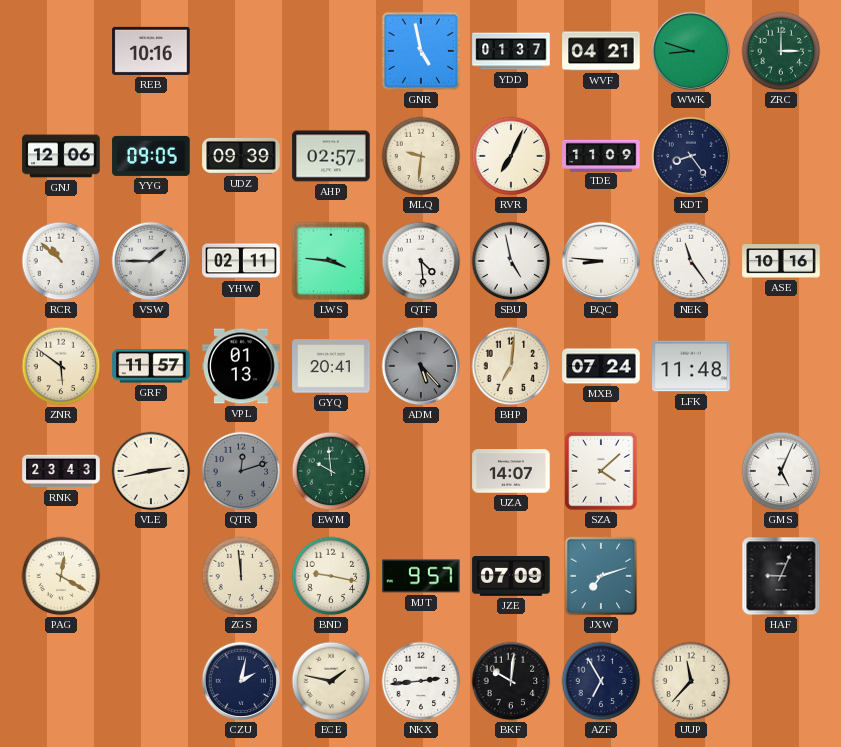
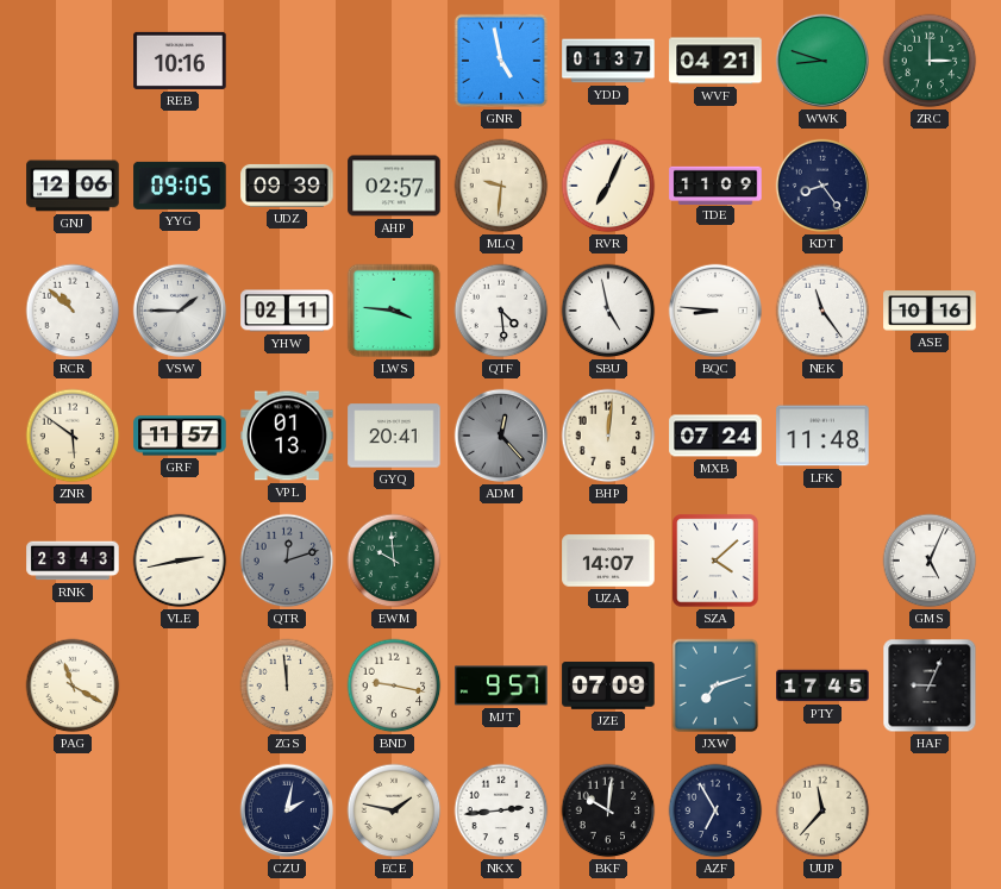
ADM: 5:23 -> 12:23 (501, 436)
BHP: 7:01 -> 12:01 (608, 436)
PAG: 12:20 -> 11:20 (73, 685)
PTY: none -> 17:45 (822, 685)
